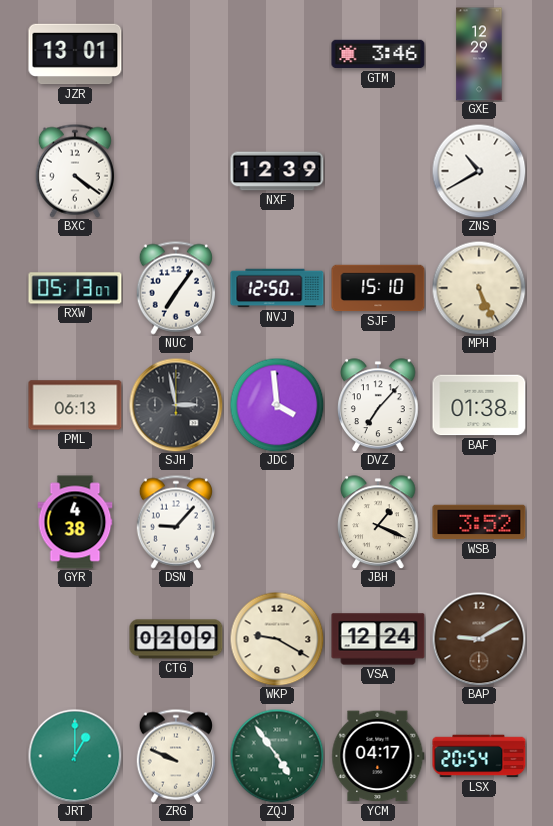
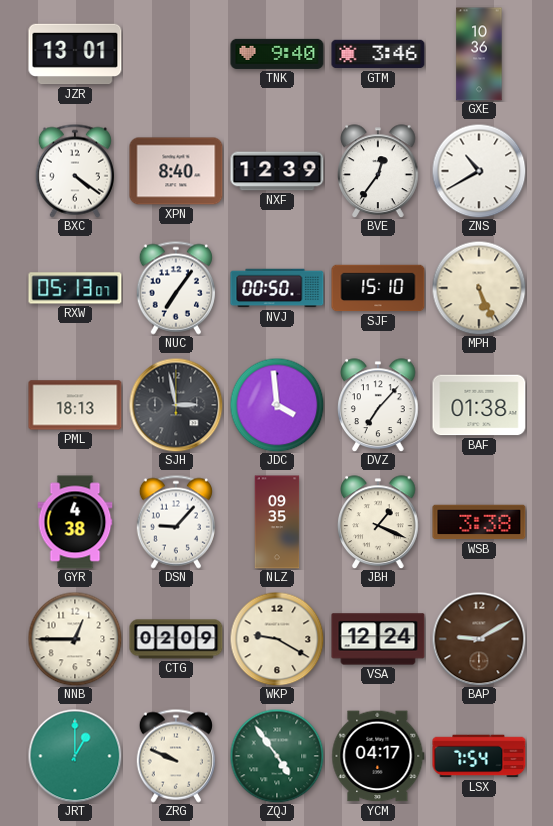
TNK: none -> 9:40 (277, 54)
GXE: 12:29 -> 10:36 (479, 54)
XPN: none -> 8:40 (176, 171)
BVE: none -> 12:36 (379, 171)
NVJ: 12:50 -> 00:50 (277, 288)
PML: 06:13 -> 18:13 (75, 405)
NLZ: none -> 09:35 (277, 522)
WSB: 3:52 -> 3:38 (479, 522)
NNB: none -> 12:45 (75, 639)
LSX: 20:54 -> 7:54 (479, 756)
